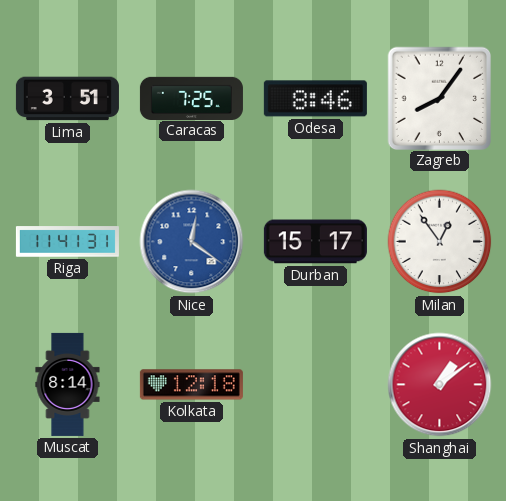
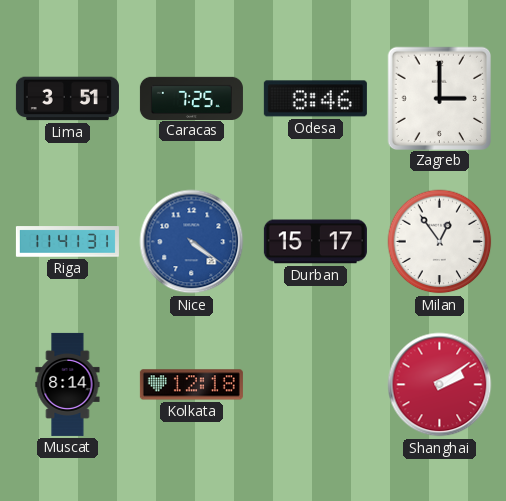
Zagreb: 8:06 -> 3:00 (439, 98)
Nice: 12:21 -> 4:21 (192, 242)
Shanghai: 1:09 -> 2:09 (440, 385)
